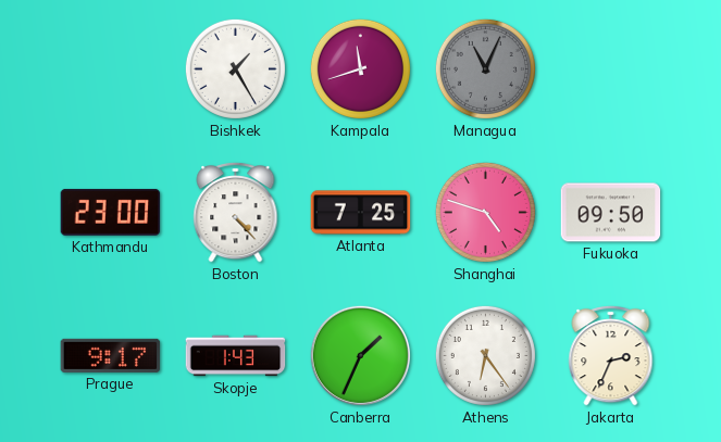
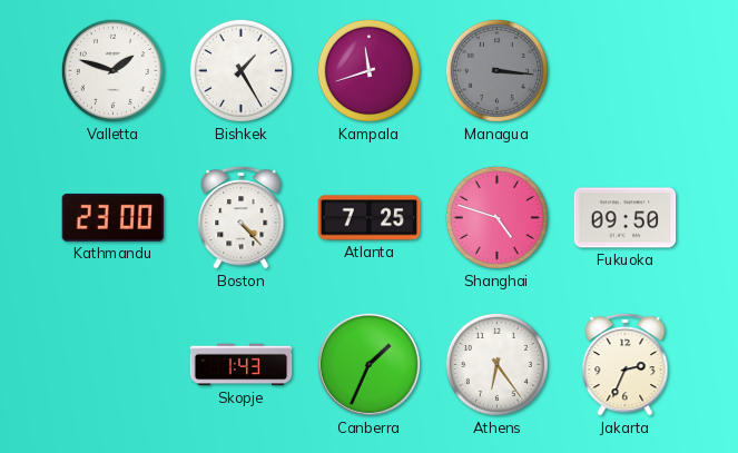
Valletta: none -> 1:48 (112, 70)
Managua: 11:04 -> 3:16 (496, 70)
Prague: 9:17 -> none (111, 355)
